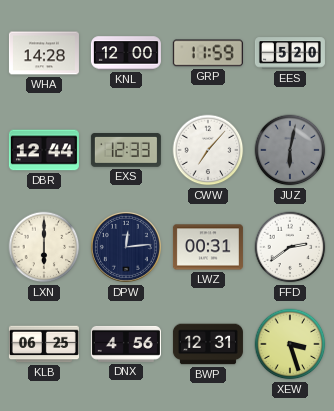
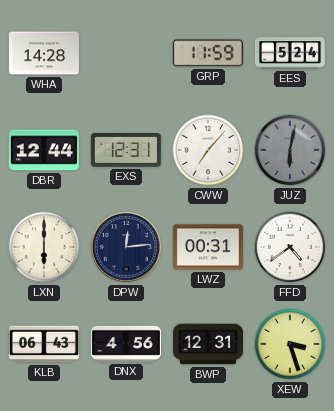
KNL: 12:00 -> none (126, 53)
EES: 5:20 -> 5:24 (290, 53)
EXS: 12:33 -> 12:31 (126, 151)
FFD: 2:39 -> 4:39 (290, 247)
KLB: 06:25 -> 06:43 (44, 344)
